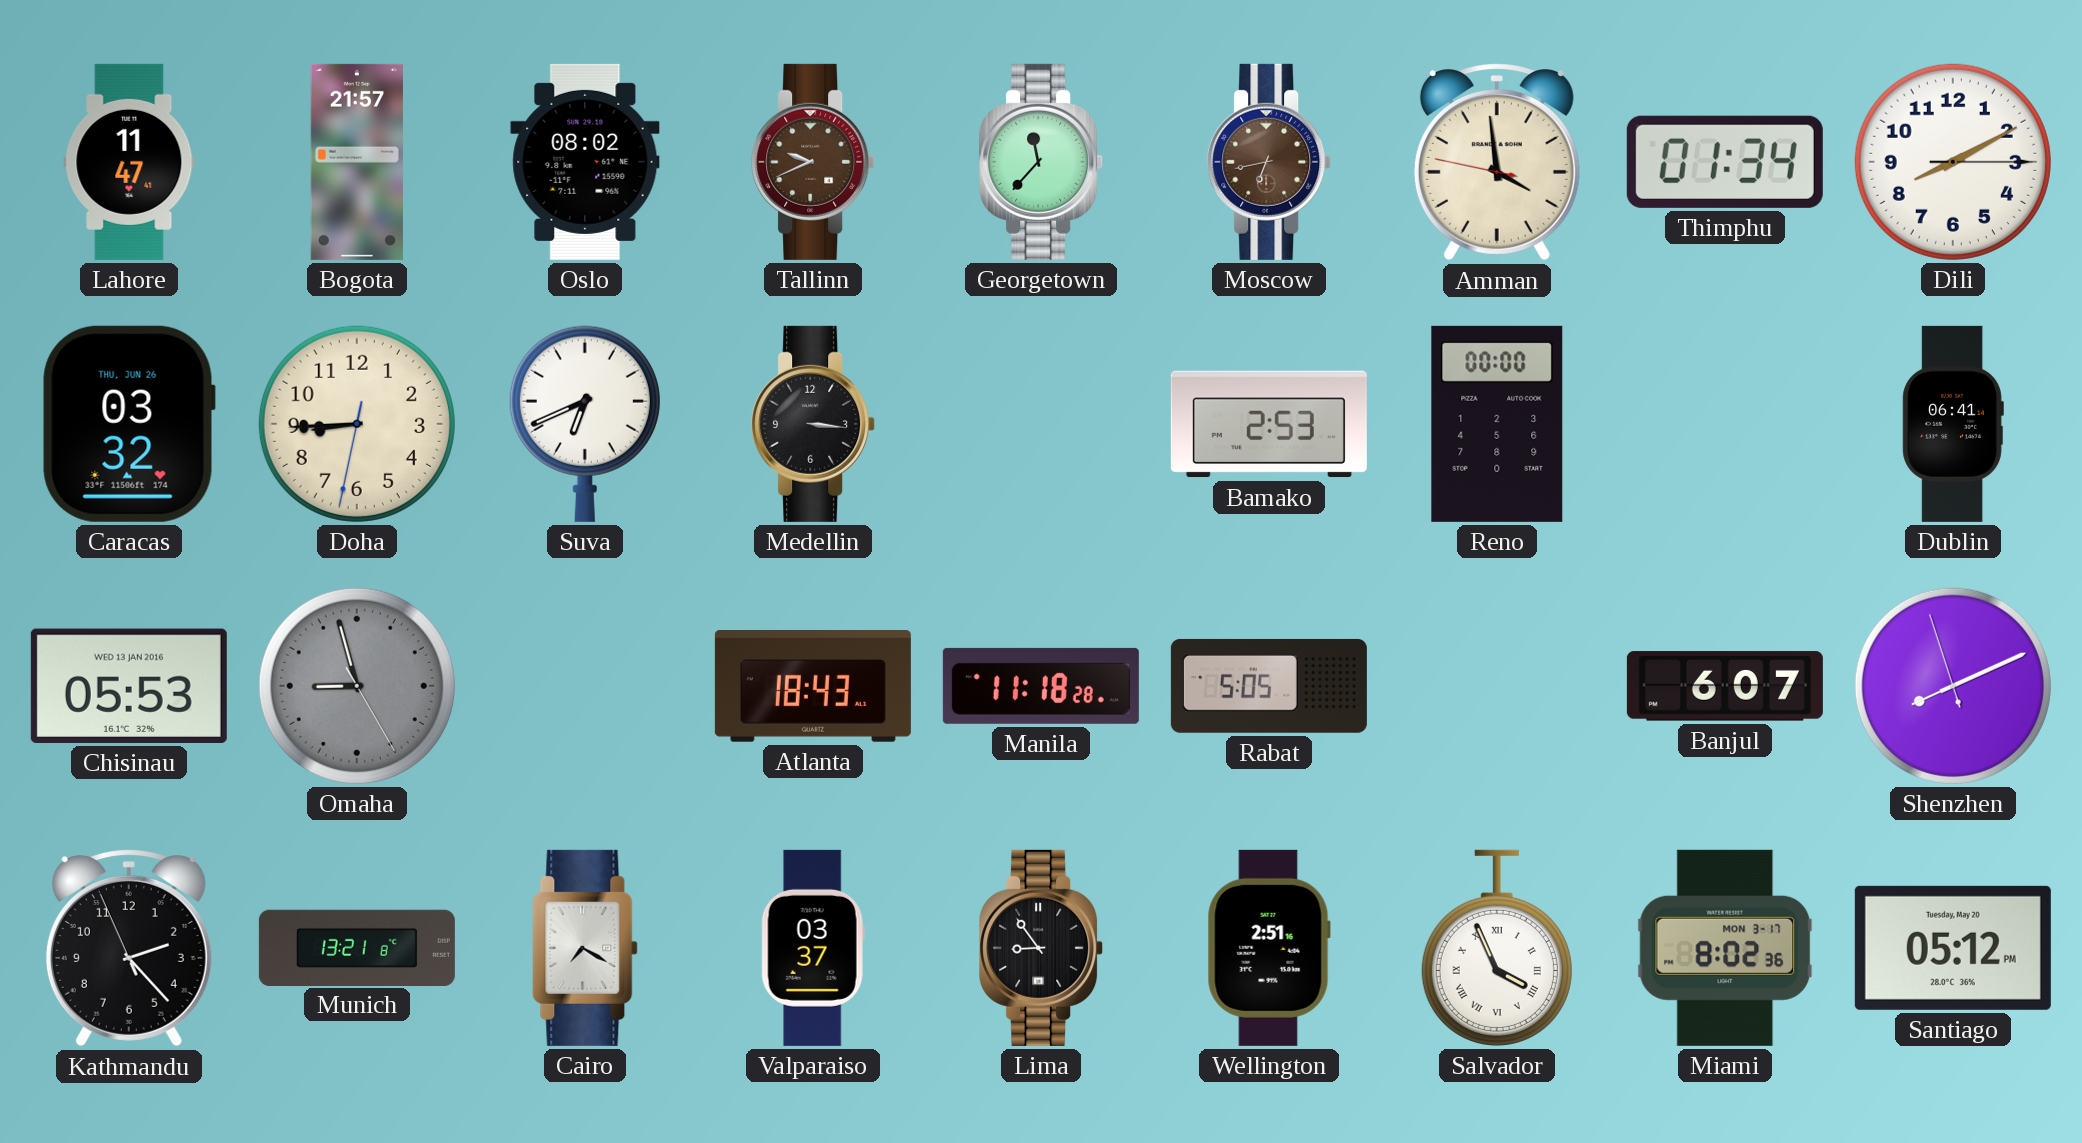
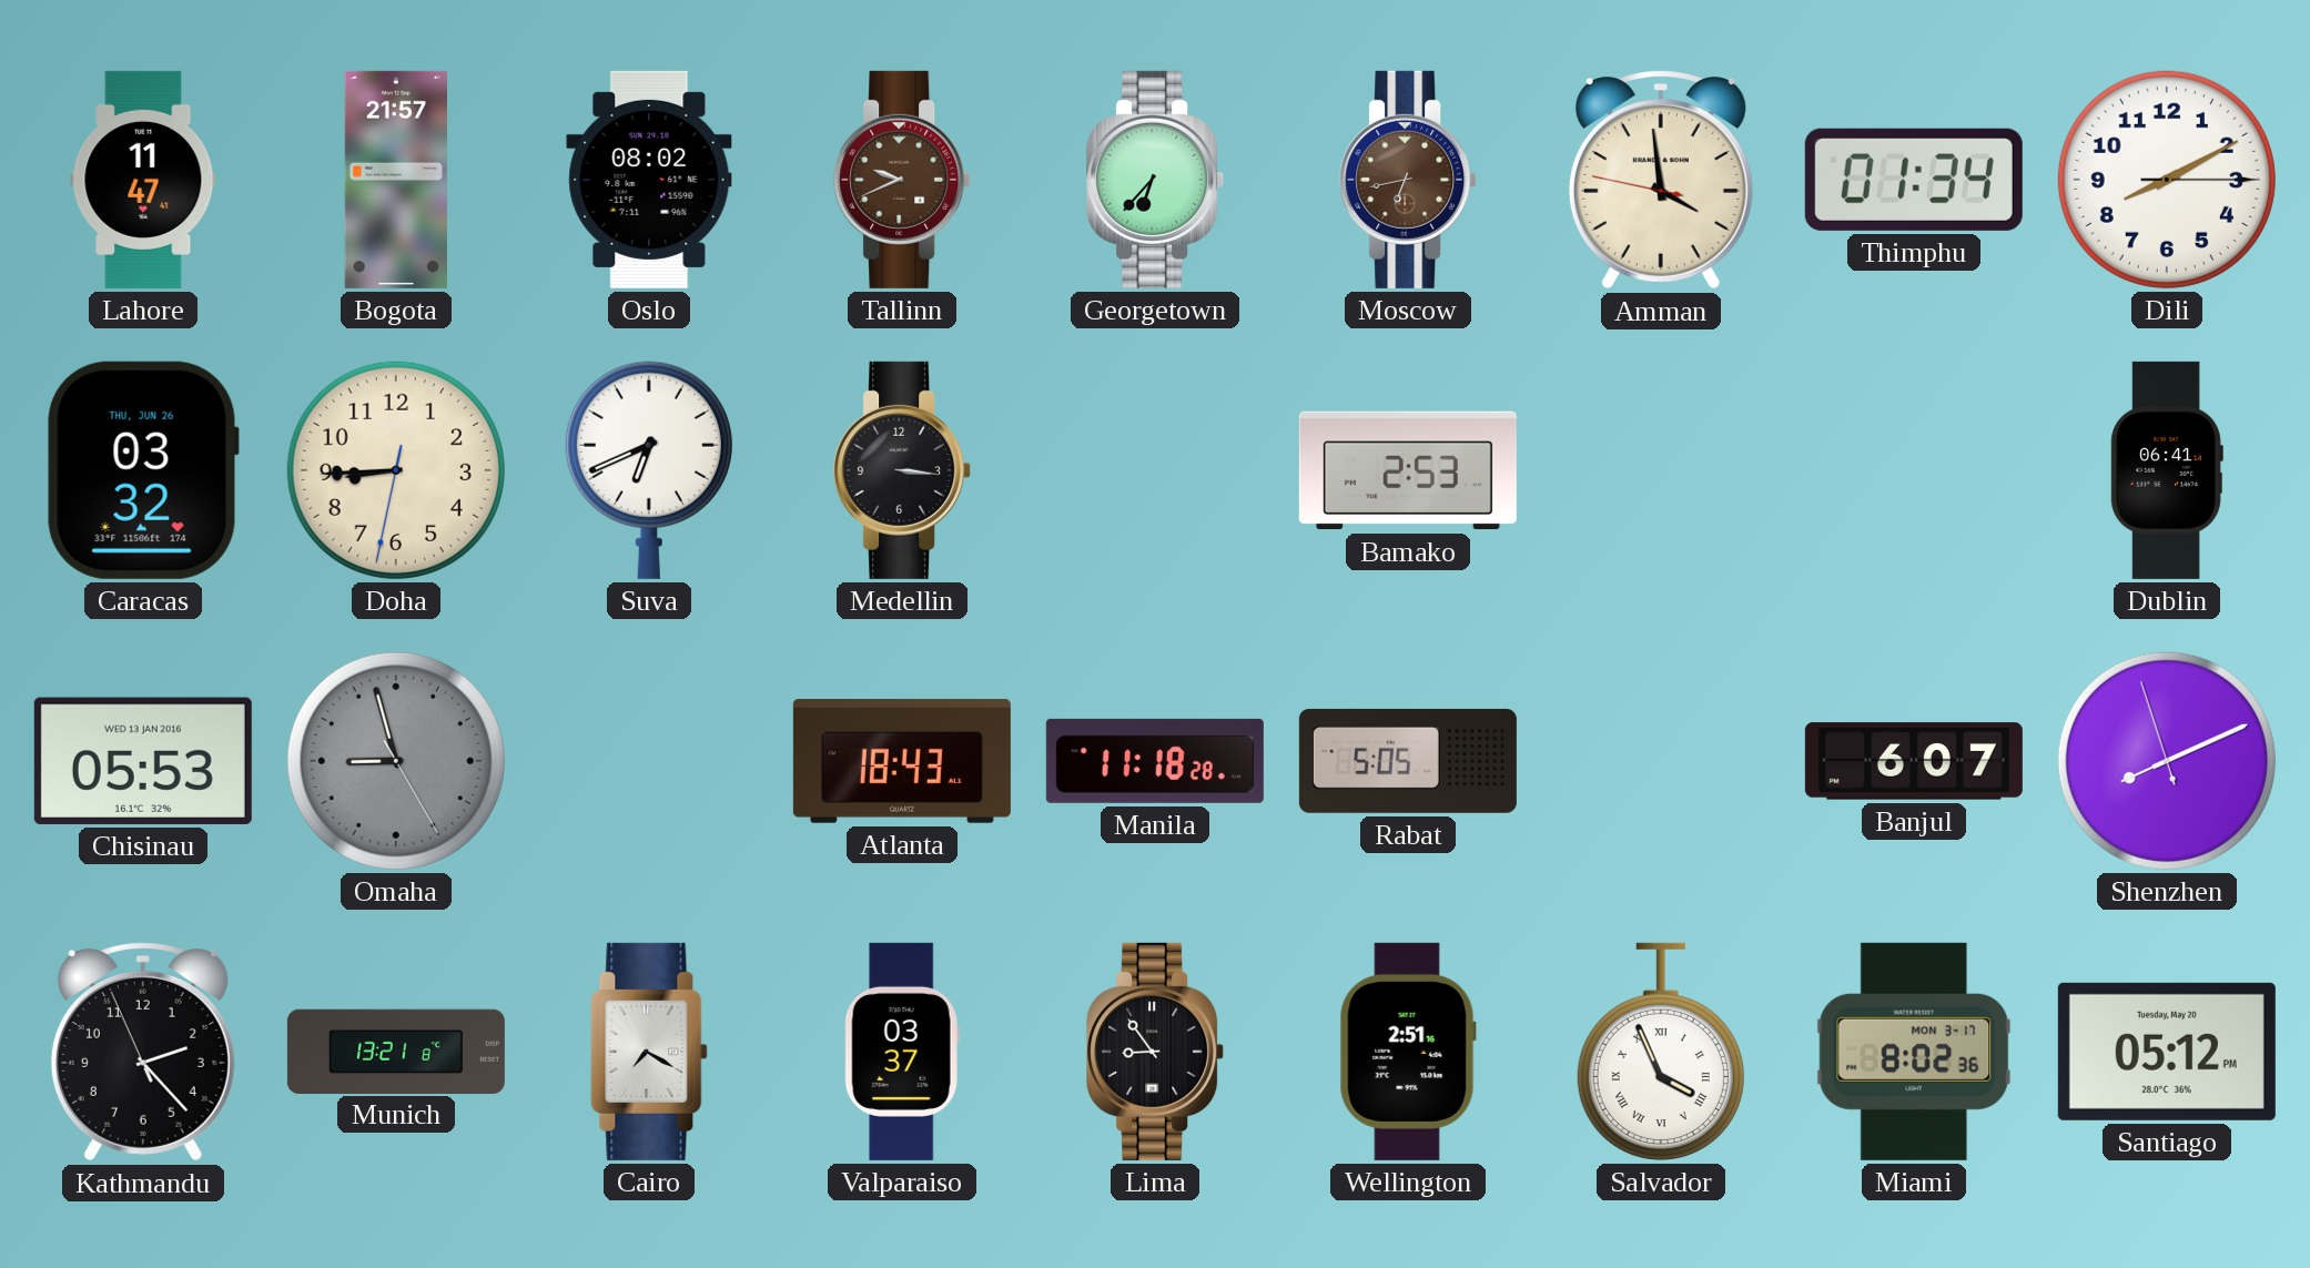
Georgetown: 11:37 -> 6:37 (1156, 180)
Reno: 00:00 -> none (1497, 424)
